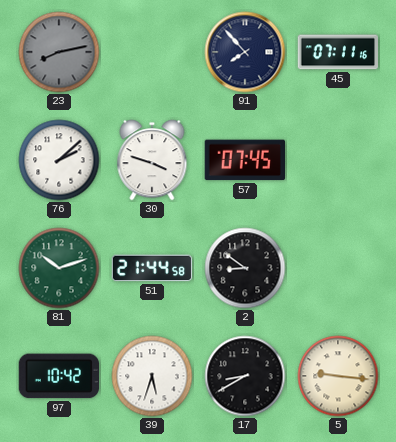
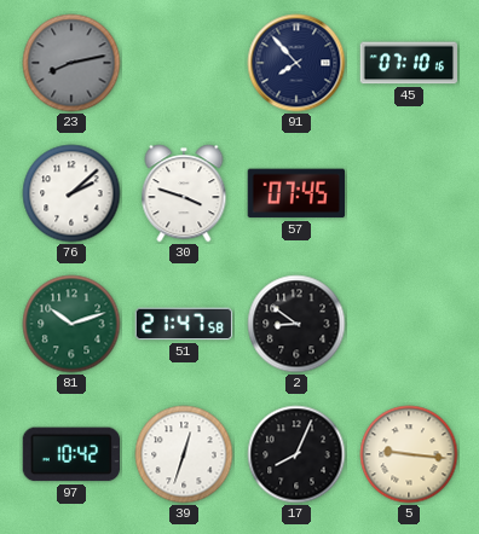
45: 07:11 -> 07:10 (408, 63)
51: 21:44 -> 21:47 (184, 324)
39: 5:33 -> 12:33 (184, 454)
17: 8:40 -> 8:04 (296, 454)
